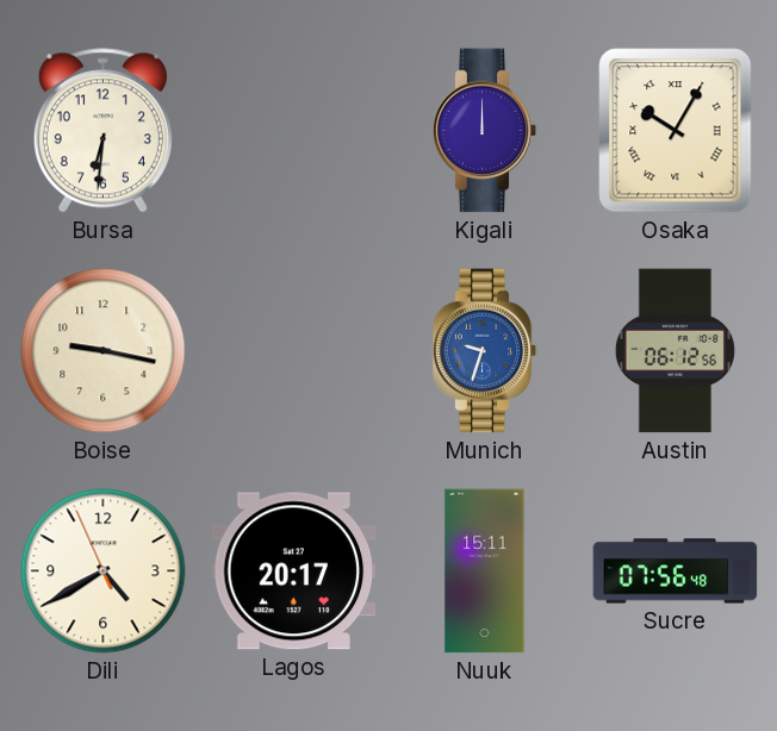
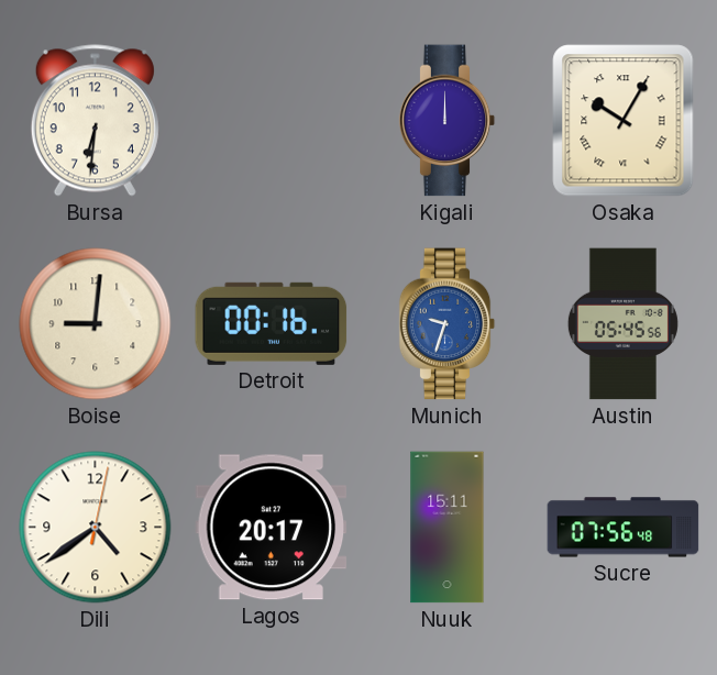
Boise: 9:17 -> 9:01 (96, 324)
Detroit: none -> 00:16 (272, 323)
Austin: 06:12 -> 05:45 (622, 324)
Dili: 4:39:56 -> 4:39:02 (96, 528)
